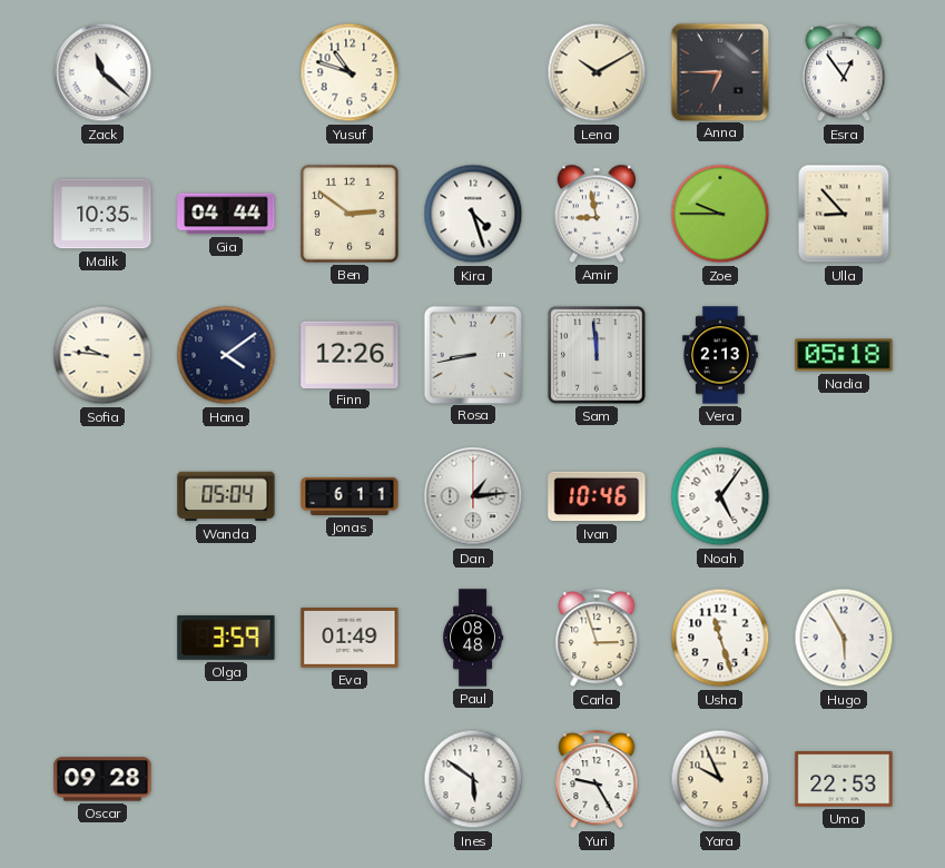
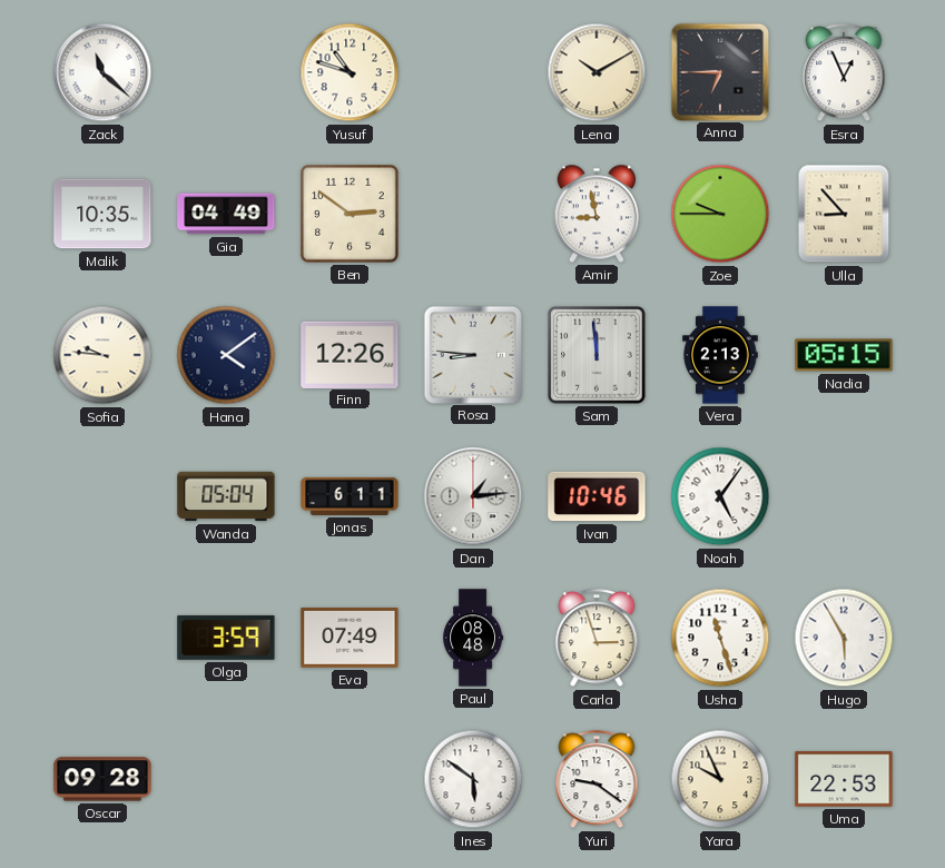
Esra: 12:54 -> 12:56 (844, 73)
Gia: 04:44 -> 04:49 (226, 214)
Kira: 4:27 -> none (473, 214)
Rosa: 8:43 -> 8:46 (472, 354)
Nadia: 05:18 -> 05:15 (844, 355)
Eva: 01:49 -> 07:49 (350, 638)
Yuri: 9:25 -> 9:21 (597, 780)
